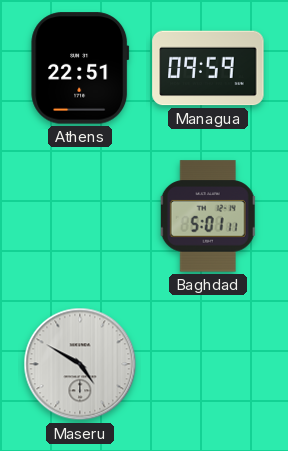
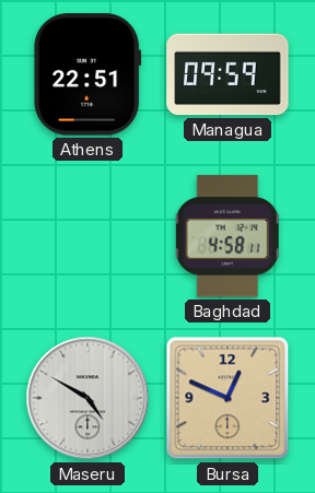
Baghdad: 5:01 -> 4:58 (227, 236)
Bursa: none -> 12:49 (227, 398)
